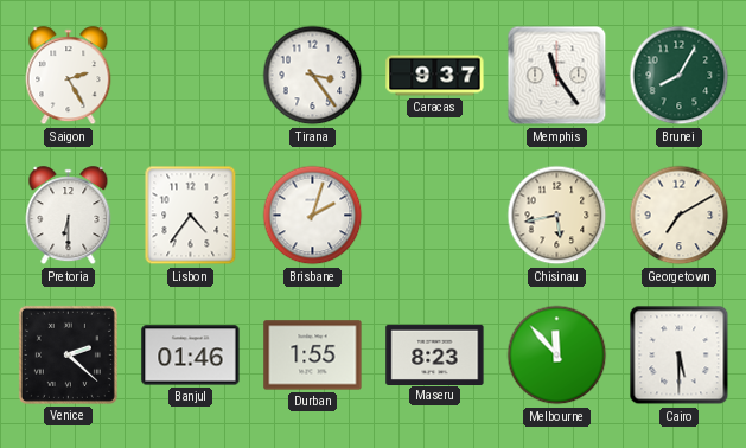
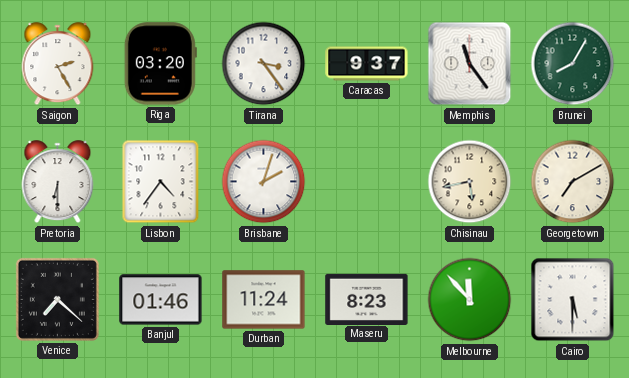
Riga: none -> 03:20 (160, 64)
Venice: 2:22 -> 7:22 (57, 299)
Durban: 1:55 -> 11:24 (264, 300)
